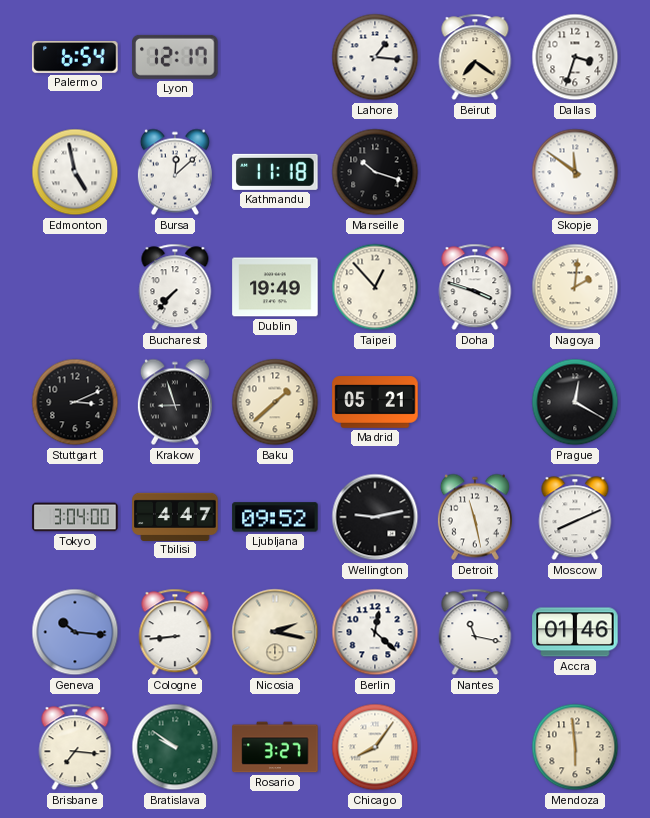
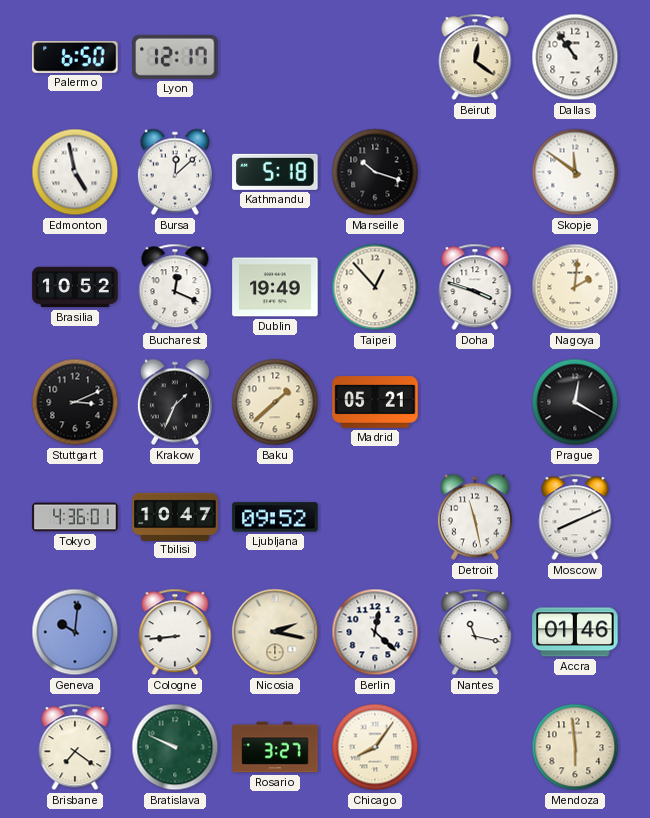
Palermo: 6:54 -> 6:50 (75, 57)
Lahore: 1:16 -> none (375, 57)
Beirut: 7:21 -> 12:21 (475, 57)
Dallas: 3:33 -> 10:54 (575, 57)
Kathmandu: 11:18 -> 5:18 (275, 172)
Brasilia: none -> 10:52 (75, 287)
Bucharest: 7:37 -> 12:19 (175, 287)
Krakow: 8:57 -> 1:34 (175, 402)
Tokyo: 3:04 -> 4:36 (75, 517)
Tbilisi: 4:47 -> 10:47 (175, 516)
Wellington: 9:13 -> none (375, 517)
Geneva: 10:16 -> 10:01 (75, 632)
Brisbane: 7:16 -> 7:21 (75, 747)
Bratislava: 9:51 -> 9:49 (175, 747)
